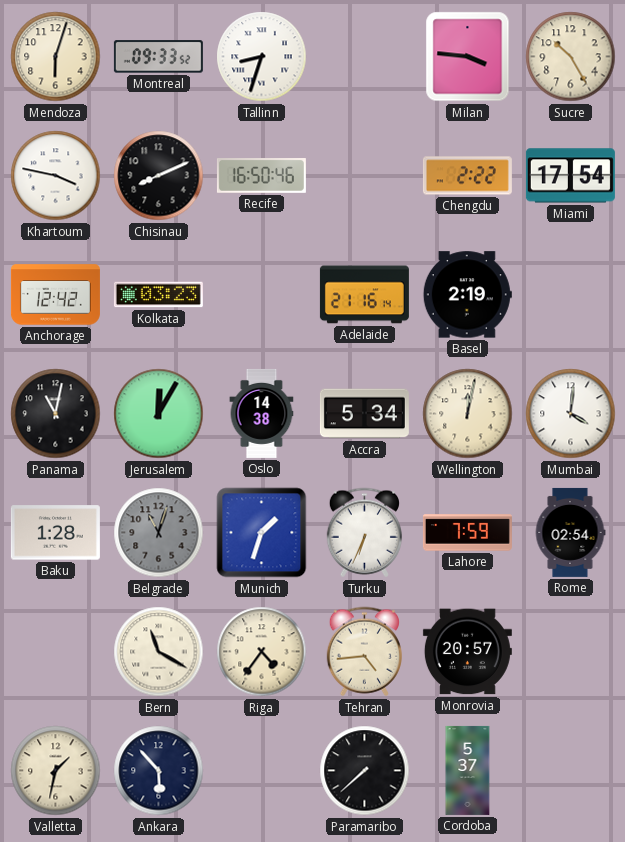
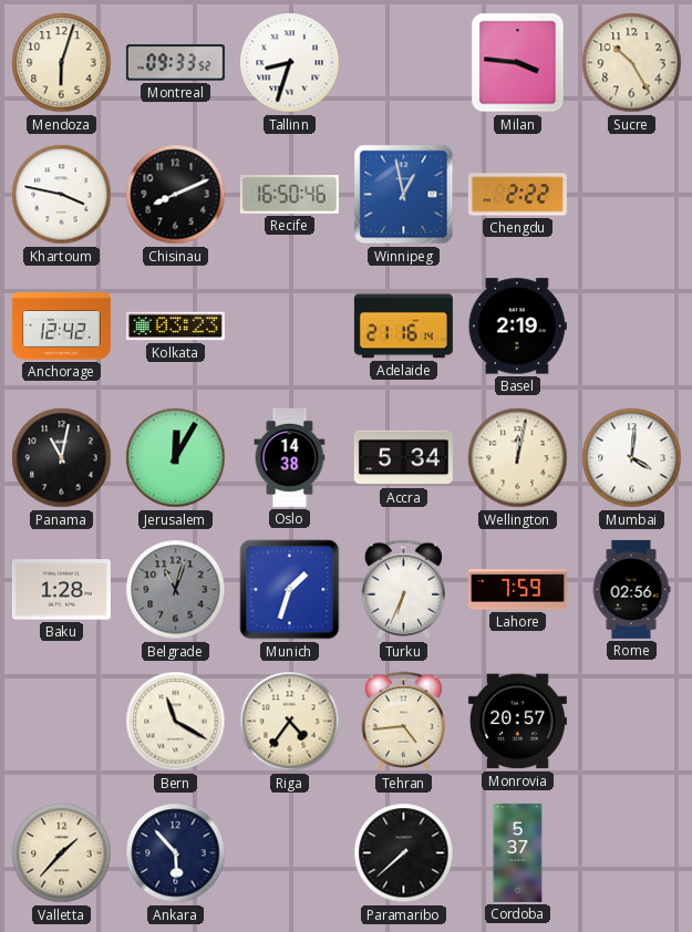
Winnipeg: none -> 12:58 (404, 195)
Miami: 17:54 -> none (570, 176)
Rome: 02:54 -> 02:56 (631, 589)
Valletta: 1:32 -> 1:37 (62, 853)
